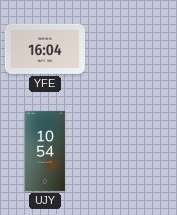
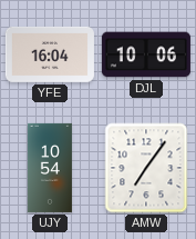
DJL: none -> 10:06 (146, 54)
AMW: none -> 7:06 (146, 168)
